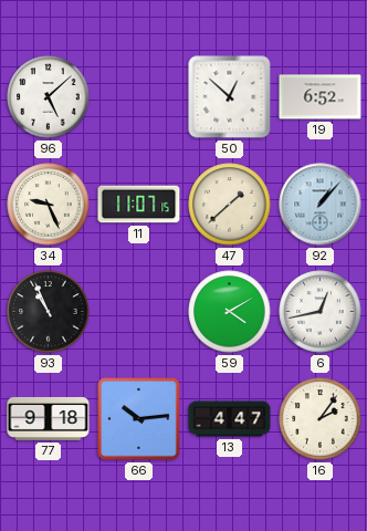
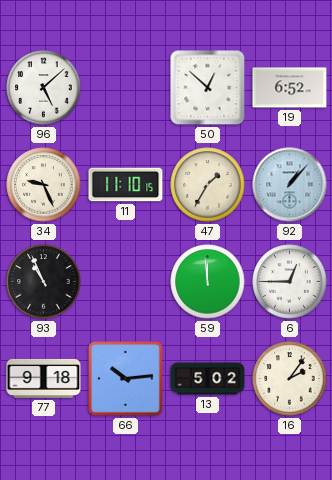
11: 11:07 -> 11:10 (126, 185)
47: 1:38 -> 1:35 (208, 185)
59: 4:10 -> 11:59 (208, 282)
6: 12:43 -> 12:45 (290, 282)
13: 4:47 -> 5:02 (208, 379)
